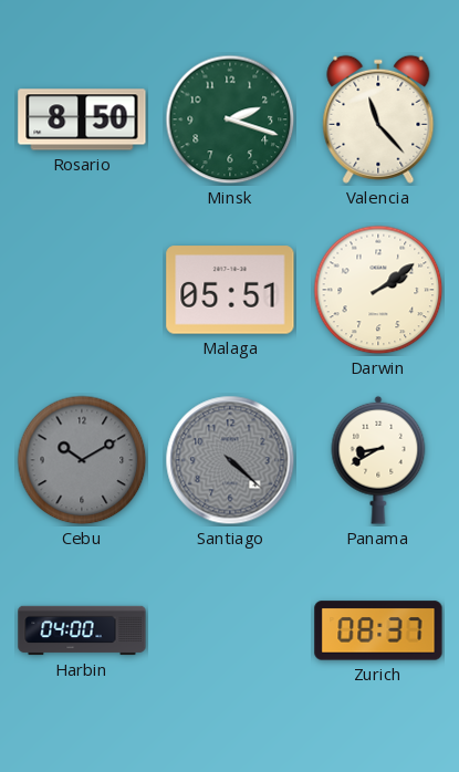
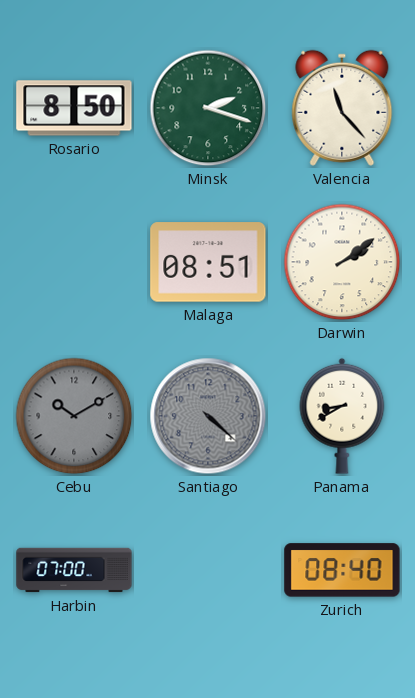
Malaga: 05:51 -> 08:51 (208, 262)
Harbin: 04:00 -> 07:00 (74, 570)
Zurich: 08:37 -> 08:40 (342, 570)
